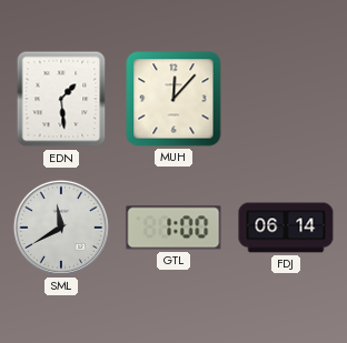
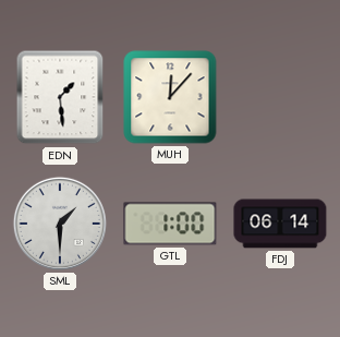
SML: 11:40 -> 1:30 (60, 224)
